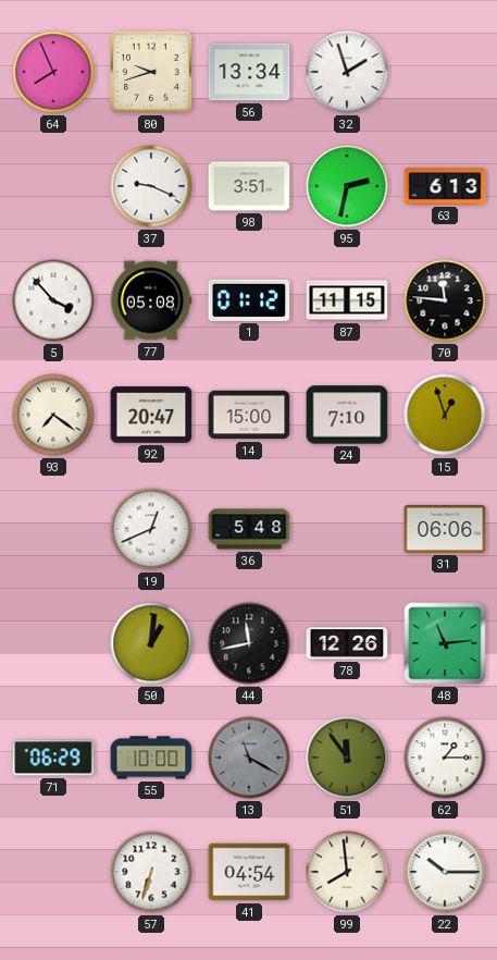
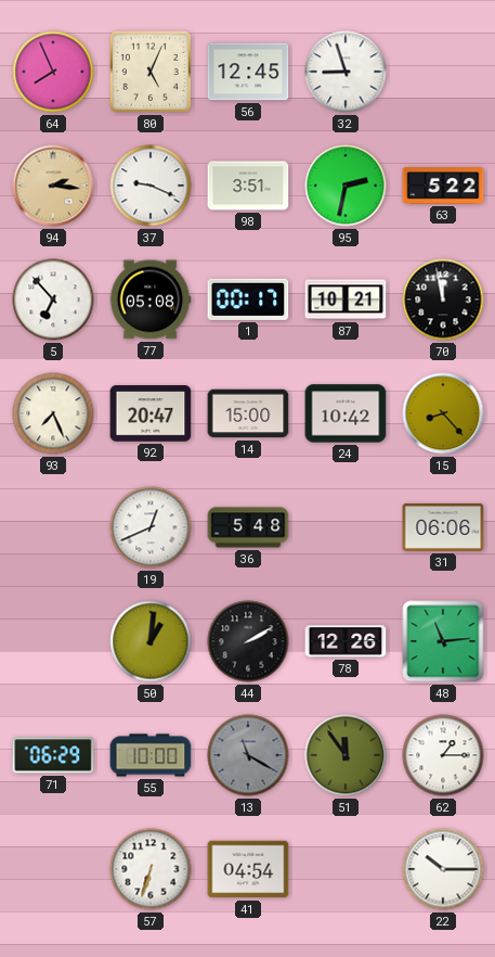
80: 9:42 -> 5:04 (151, 72)
56: 13:34 -> 12:45 (248, 72)
32: 1:57 -> 8:57 (346, 72)
94: none -> 2:16 (53, 186)
63: 6:13 -> 5:22 (443, 186)
5: 3:53 -> 6:53 (53, 299)
1: 01:12 -> 00:17 (248, 299)
87: 11:15 -> 10:21 (346, 299)
70: 11:46 -> 11:58 (443, 299)
93: 7:21 -> 7:26 (53, 413)
24: 7:10 -> 10:42 (346, 413)
15: 12:57 -> 8:23 (443, 413)
44: 11:43 -> 2:10 (248, 641)
99: 7:59 -> none (347, 872)
